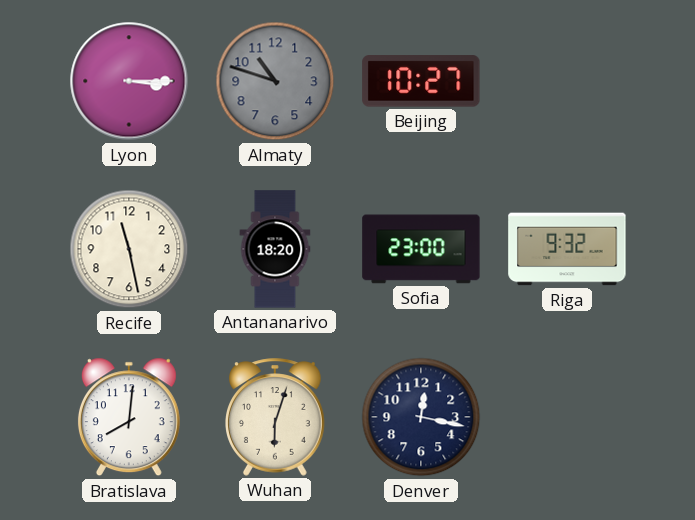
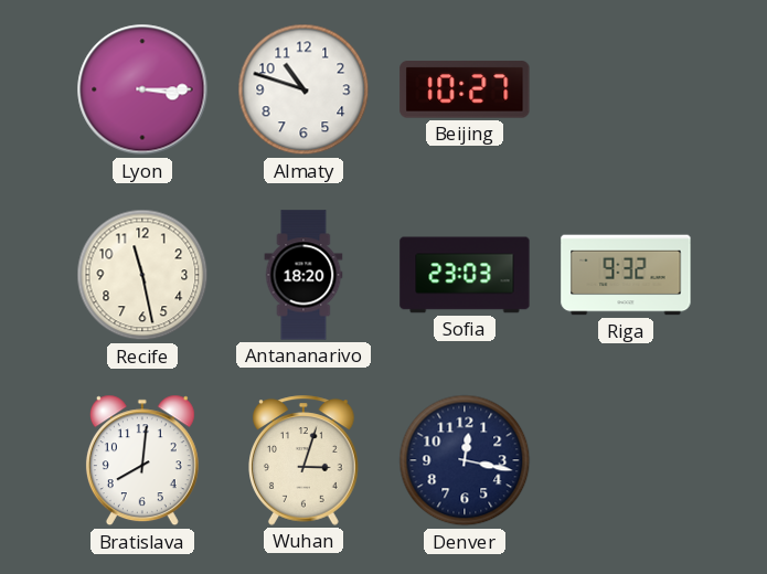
Almaty dial: grey -> white (303, 89)
Sofia: 23:00 -> 23:03 (465, 275)
Wuhan: 6:03 -> 3:03 (305, 460)
